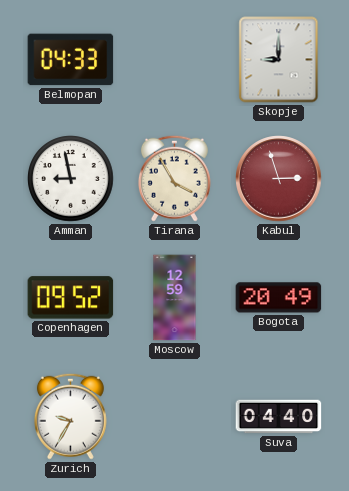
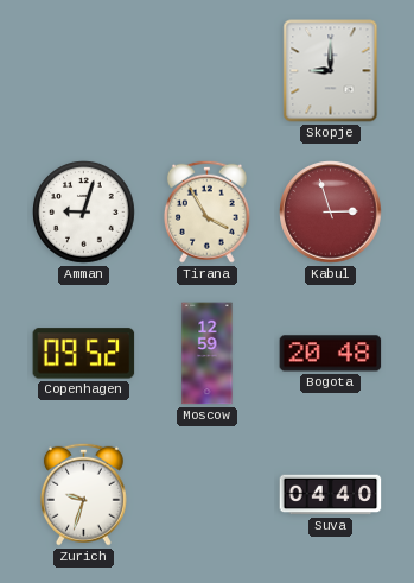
Belmopan: 04:33 -> none (71, 60)
Amman: 8:58 -> 9:03 (84, 213)
Bogota: 20:49 -> 20:48 (331, 354)
Zurich: 9:35 -> 9:33 (83, 494)
